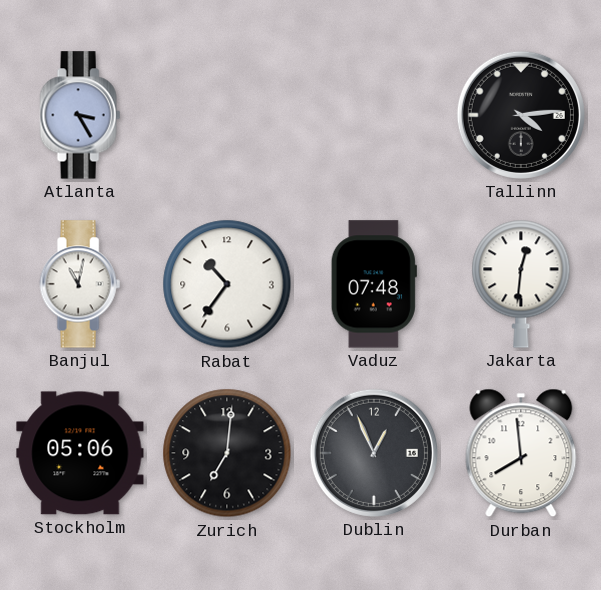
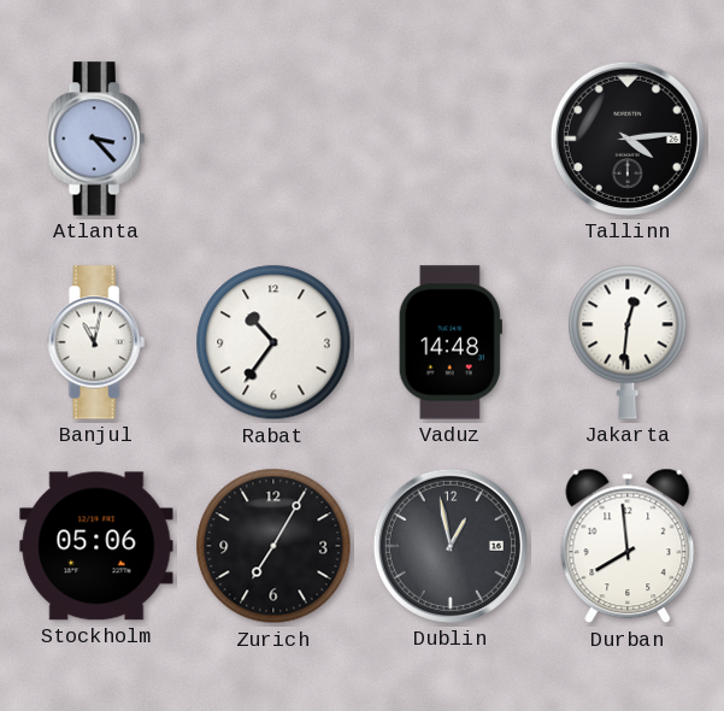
Atlanta: 3:25 -> 3:23 (96, 139)
Vaduz: 07:48 -> 14:48 (451, 342)
Zurich: 7:01 -> 7:05 (273, 546)
Dublin: 12:56 -> 12:58 (451, 546)
